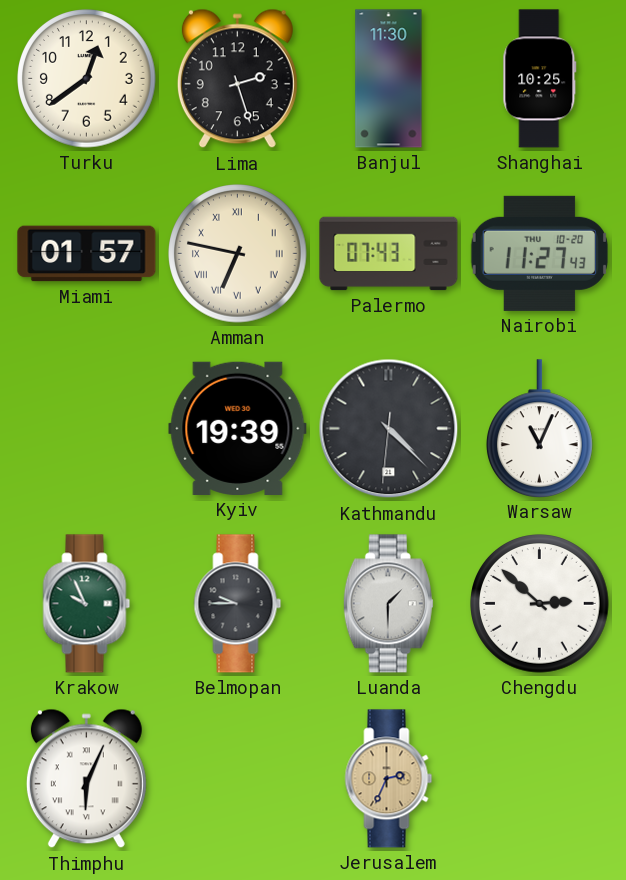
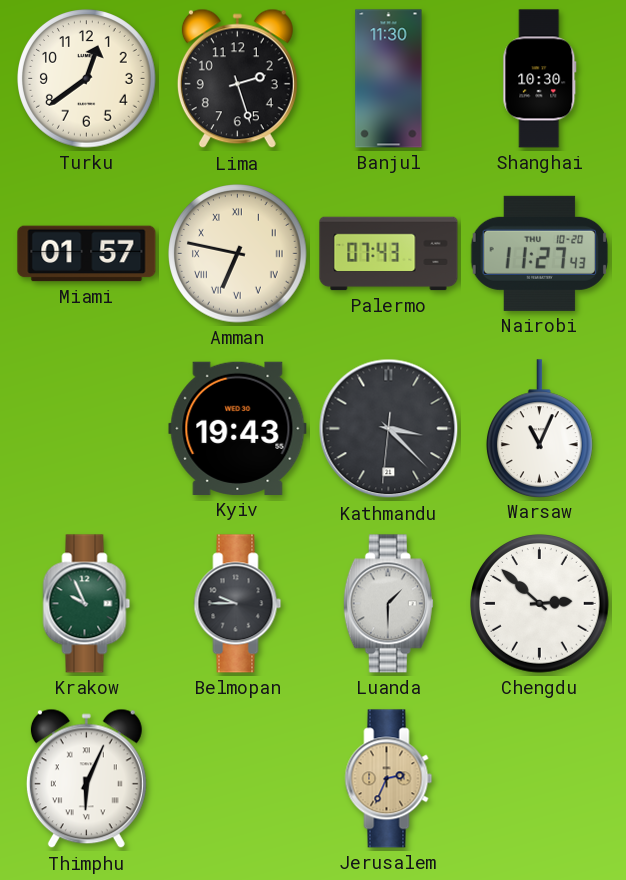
Shanghai: 10:25 -> 10:30 (540, 79)
Kyiv: 19:39 -> 19:43 (238, 428)
Kathmandu: 4:22 -> 3:22 (389, 429)
